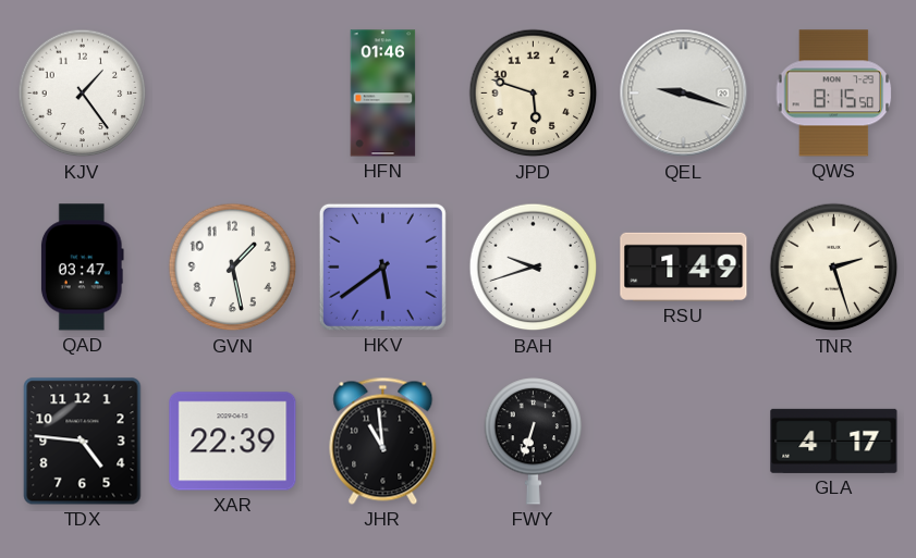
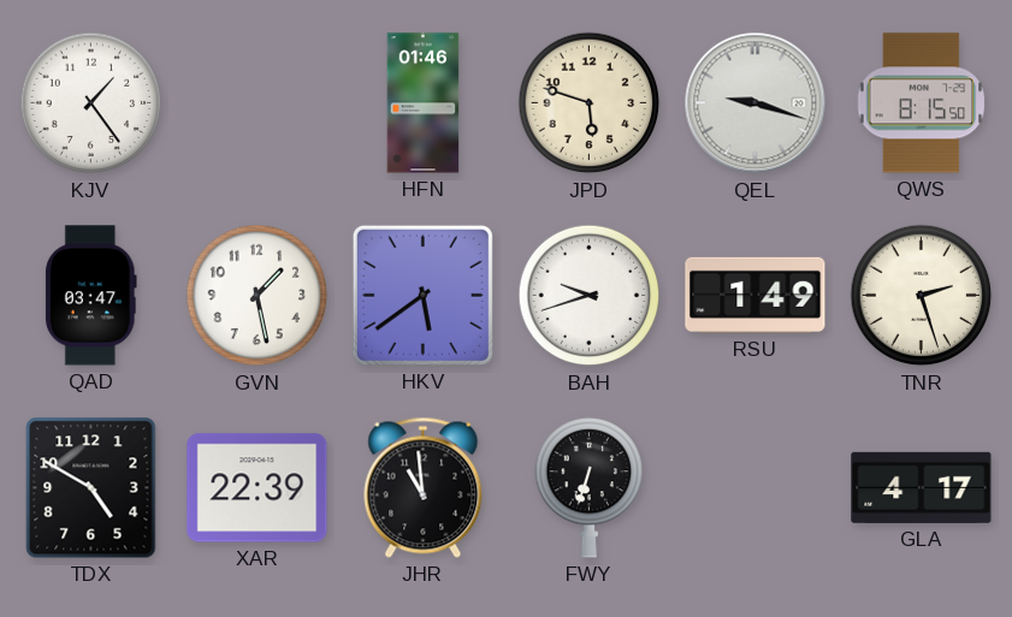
TDX: 4:46 -> 4:50 (91, 488)
